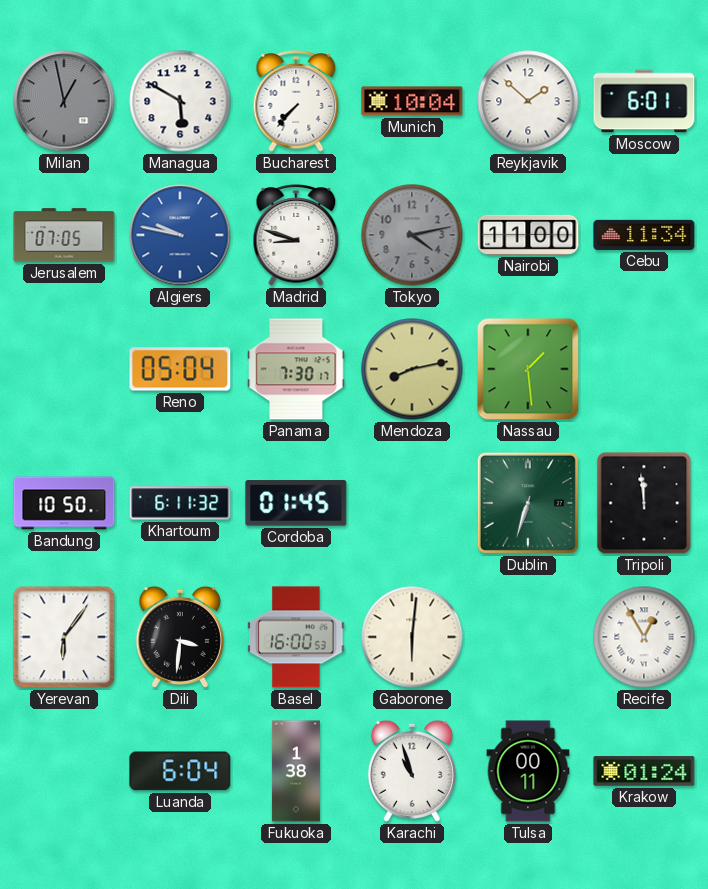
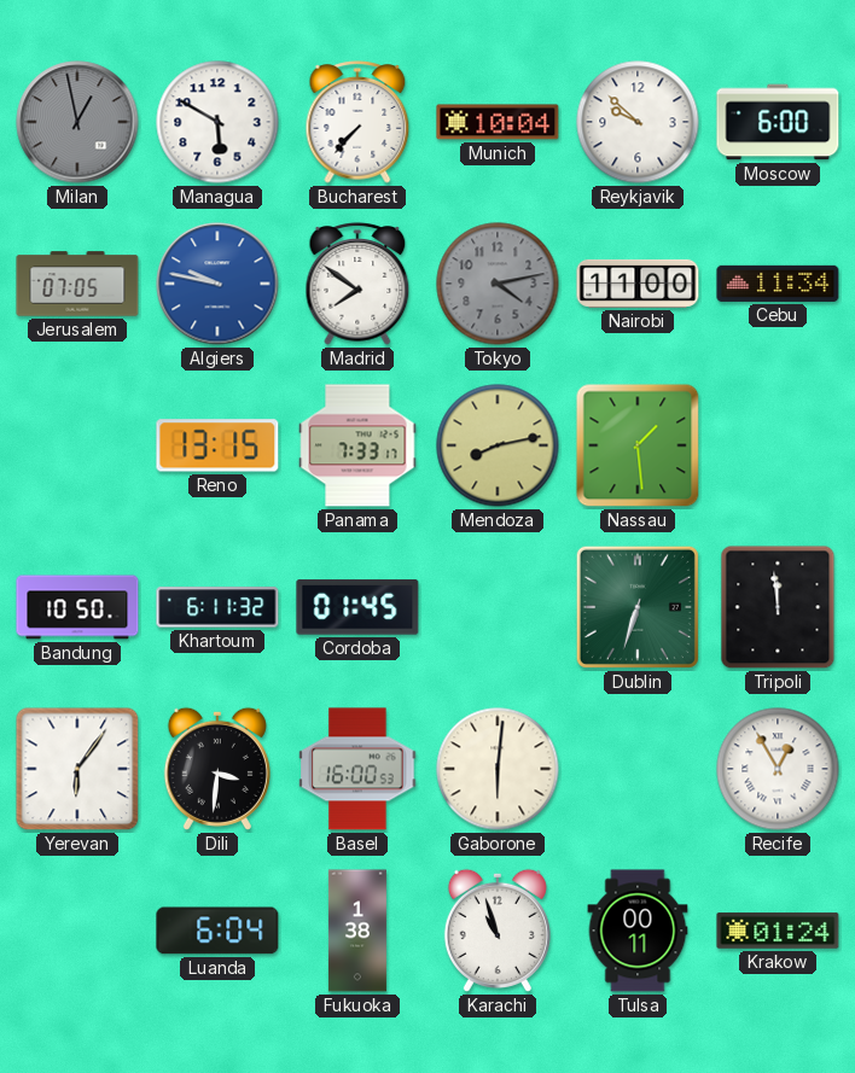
Reykjavik: 1:52 -> 9:52 (638, 122)
Moscow: 6:01 -> 6:00 (778, 122)
Madrid: 8:48 -> 7:51 (357, 284)
Reno: 05:04 -> 13:15 (217, 445)
Panama: 7:30 -> 7:33 (357, 445)
